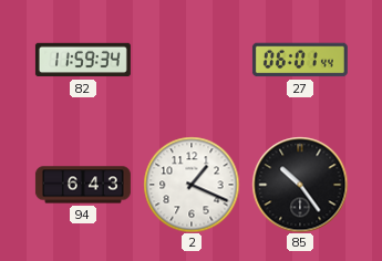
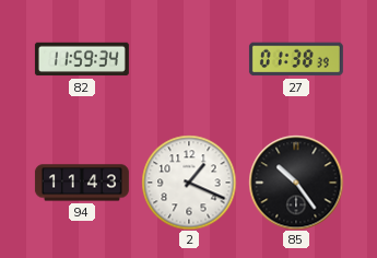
27: 06:01 -> 01:38 (296, 59)
94: 6:43 -> 11:43 (82, 183)
